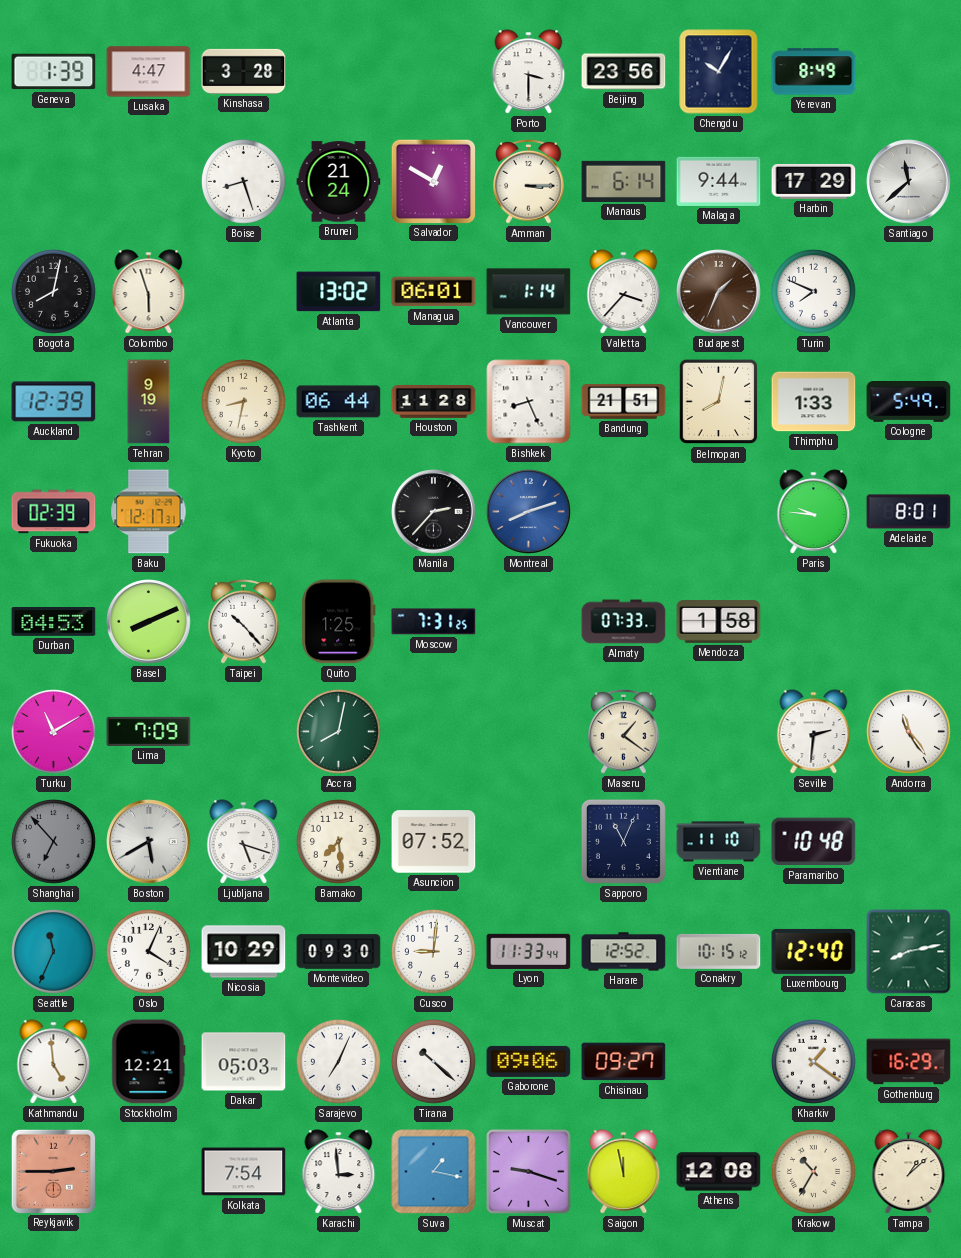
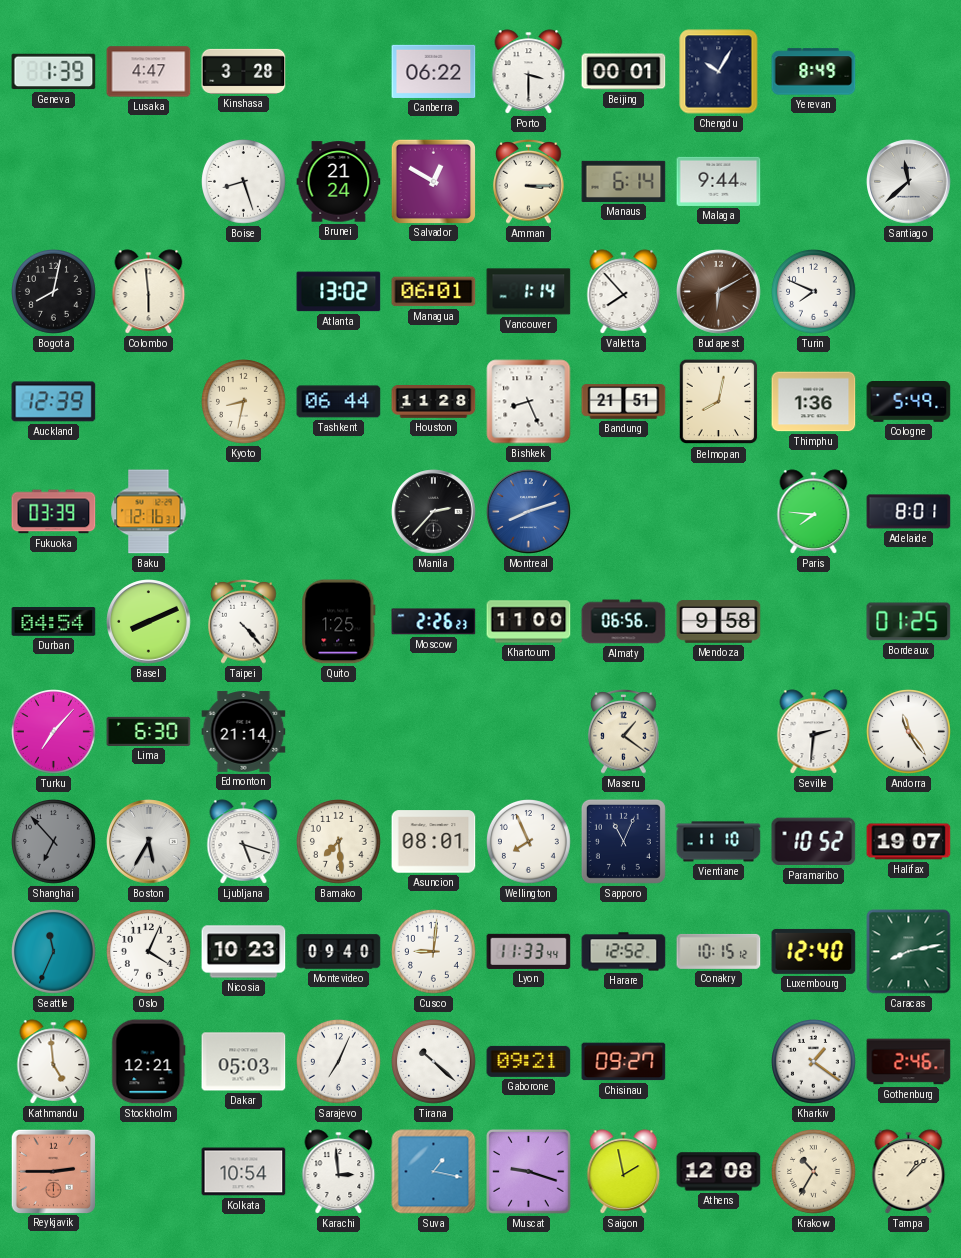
Canberra: none -> 06:22 (434, 71)
Beijing: 23:56 -> 00:01 (624, 72)
Harbin: 17:29 -> none (814, 181)
Colombo: 5:57 -> 5:59 (149, 292)
Valletta: 3:37 -> 7:53 (624, 292)
Budapest: 1:34 -> 6:10 (719, 292)
Tehran: 9:19 -> none (149, 402)
Thimphu: 1:33 -> 1:36 (814, 402)
Fukuoka: 02:39 -> 03:39 (54, 512)
Baku: 12:17 -> 12:16 (149, 512)
Paris: 9:46 -> 7:46 (814, 512)
Durban: 04:53 -> 04:54 (54, 622)
Taipei: 10:23 -> 4:23 (244, 622)
Moscow: 7:31 -> 2:26 (434, 622)
Khartoum: none -> 11:00 (529, 622)
Almaty: 07:33 -> 06:56 (624, 622)
Mendoza: 1:58 -> 9:58 (719, 622)
Bordeaux: none -> 01:25 (909, 622)
Turku: 11:10 -> 7:07 (54, 732)
Lima: 7:09 -> 6:30 (149, 731)
Edmonton: none -> 21:14 (244, 732)
Accra: 8:02 -> none (339, 732)
Boston: 5:40 -> 5:35 (149, 842)
Asuncion: 07:52 -> 08:01 (434, 842)
Wellington: none -> 7:56 (529, 842)
Paramaribo: 10:48 -> 10:52 (814, 842)
Halifax: none -> 19:07 (909, 842)
Nicosia: 10:29 -> 10:23 (244, 952)
Montevideo: 09:30 -> 09:40 (339, 952)
Gaborone: 09:06 -> 09:21 (529, 1061)
Gothenburg: 16:29 -> 2:46 (909, 1062)
Kolkata: 7:54 -> 10:54 (244, 1172)
Saigon: 11:58 -> 1:58 (624, 1172)
